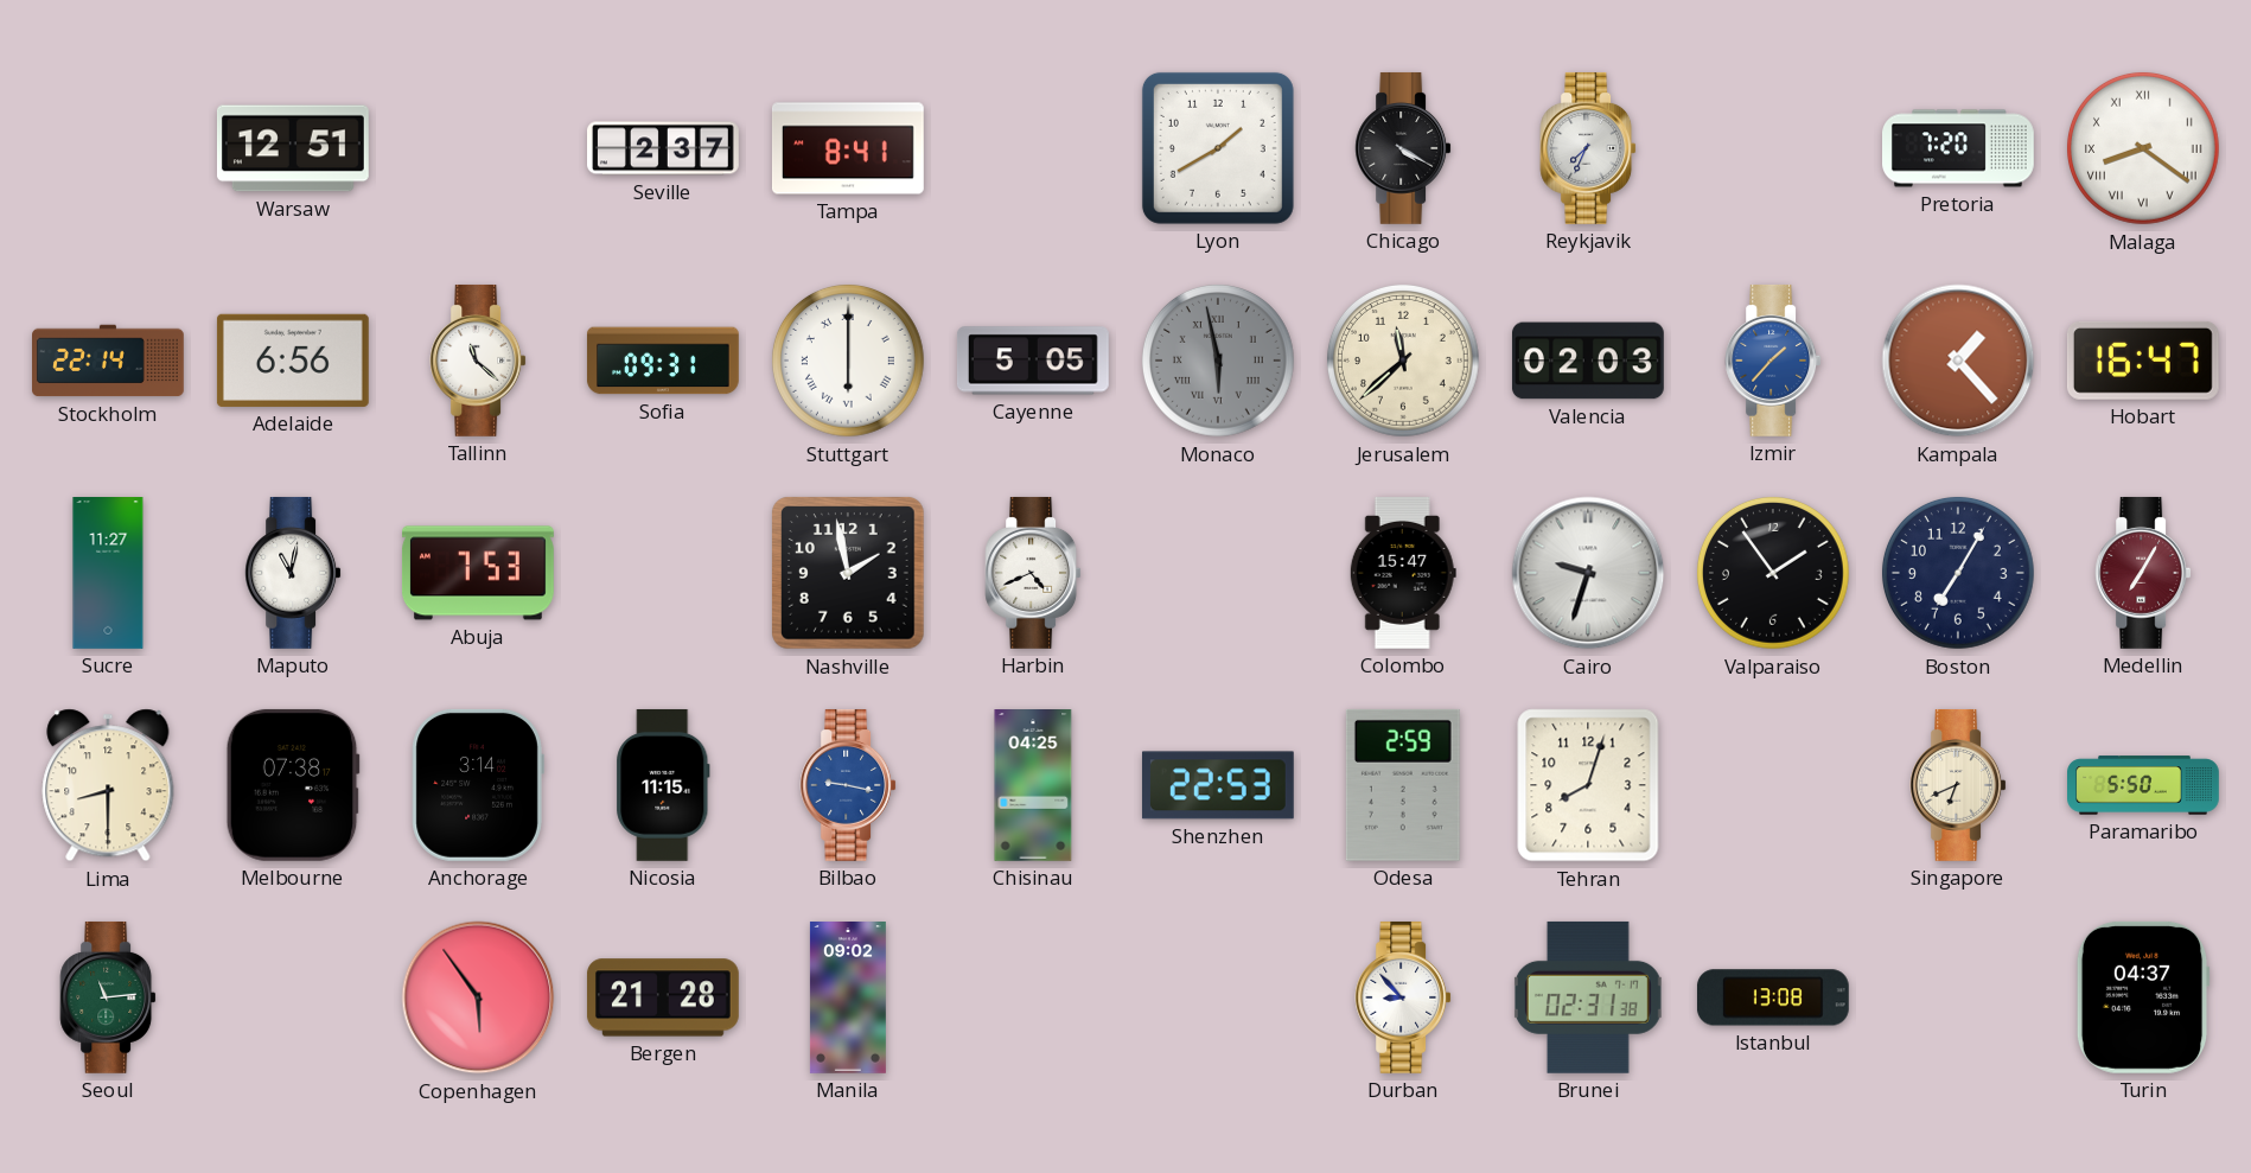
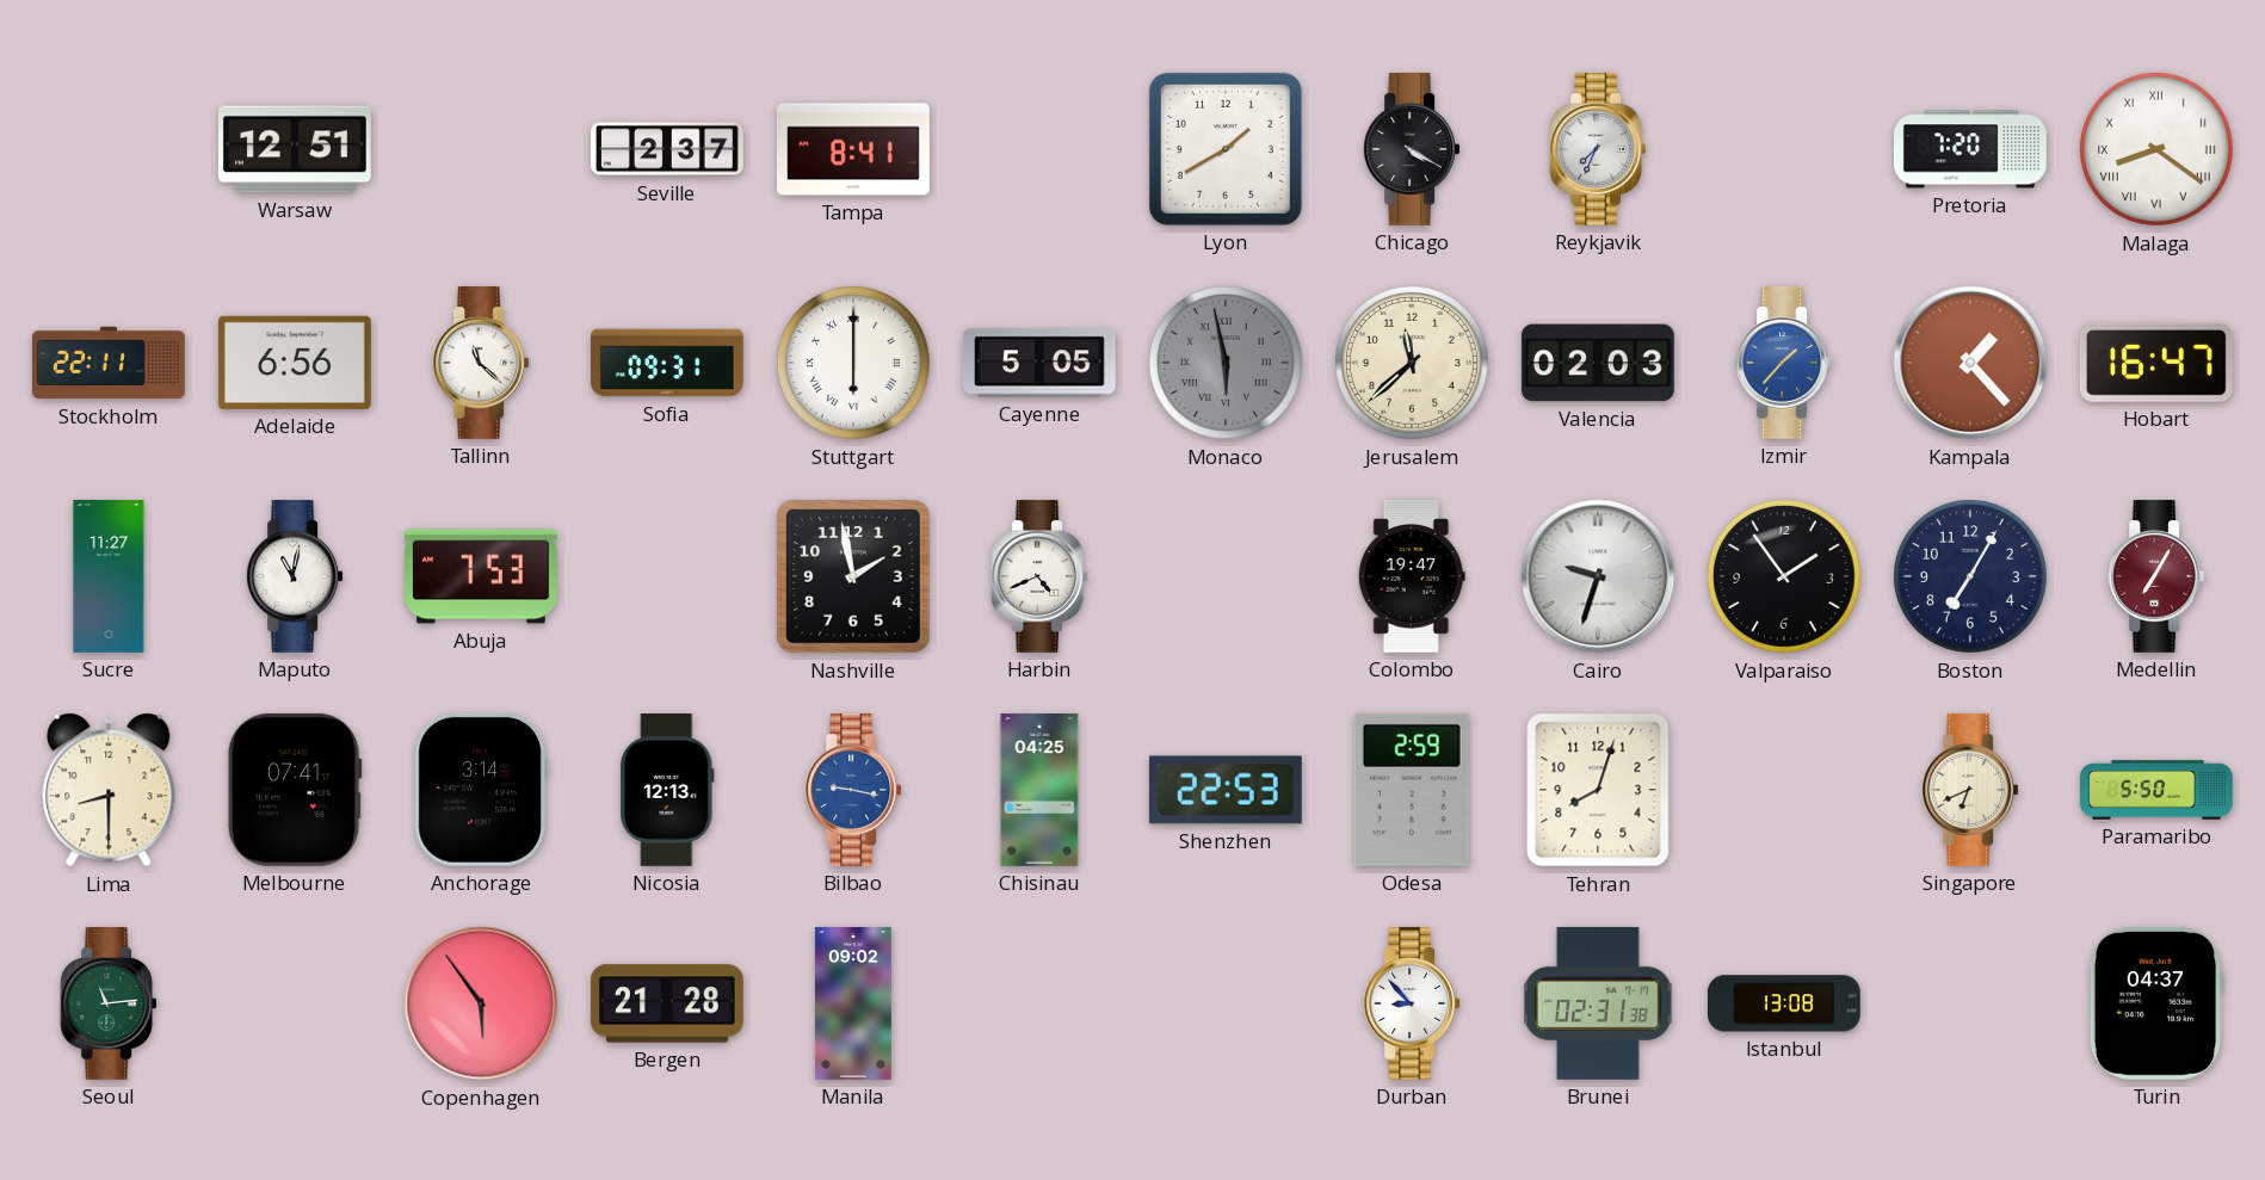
Stockholm: 22:14 -> 22:11 (110, 363)
Colombo: 15:47 -> 19:47 (1412, 576)
Melbourne: 07:38 -> 07:41 (295, 790)
Nicosia: 11:15 -> 12:13 (667, 790)
